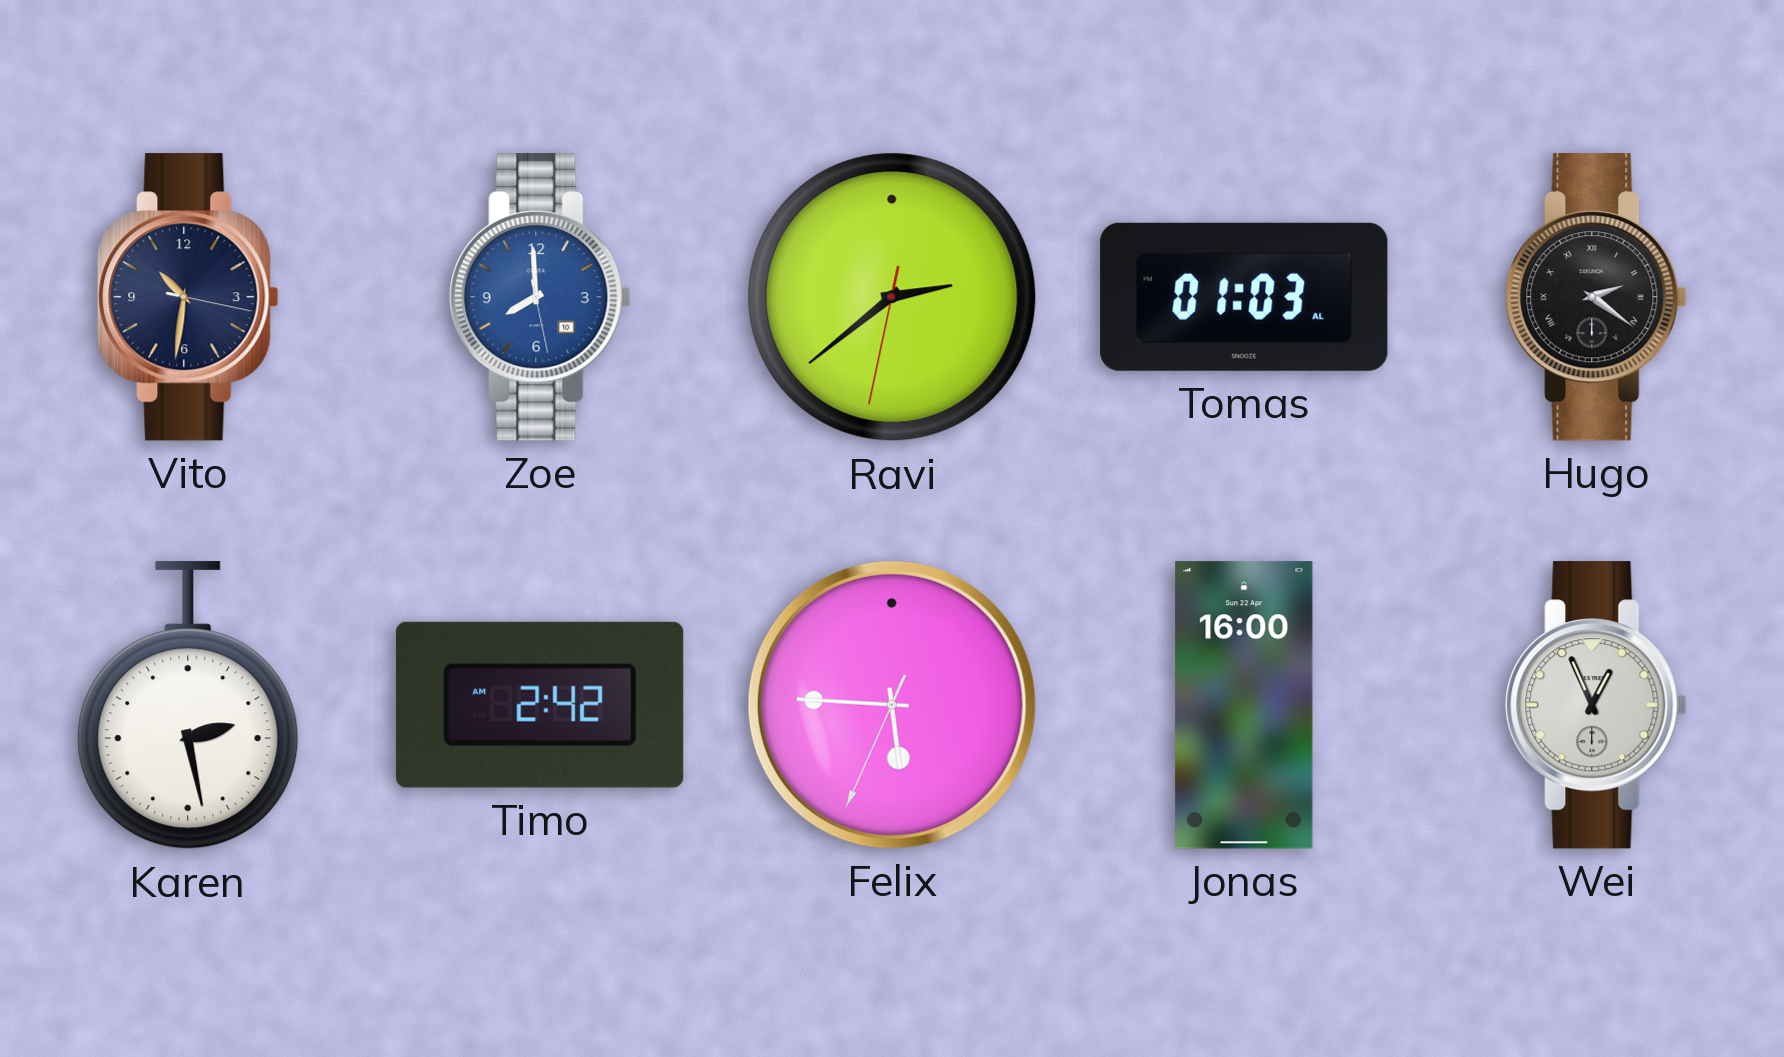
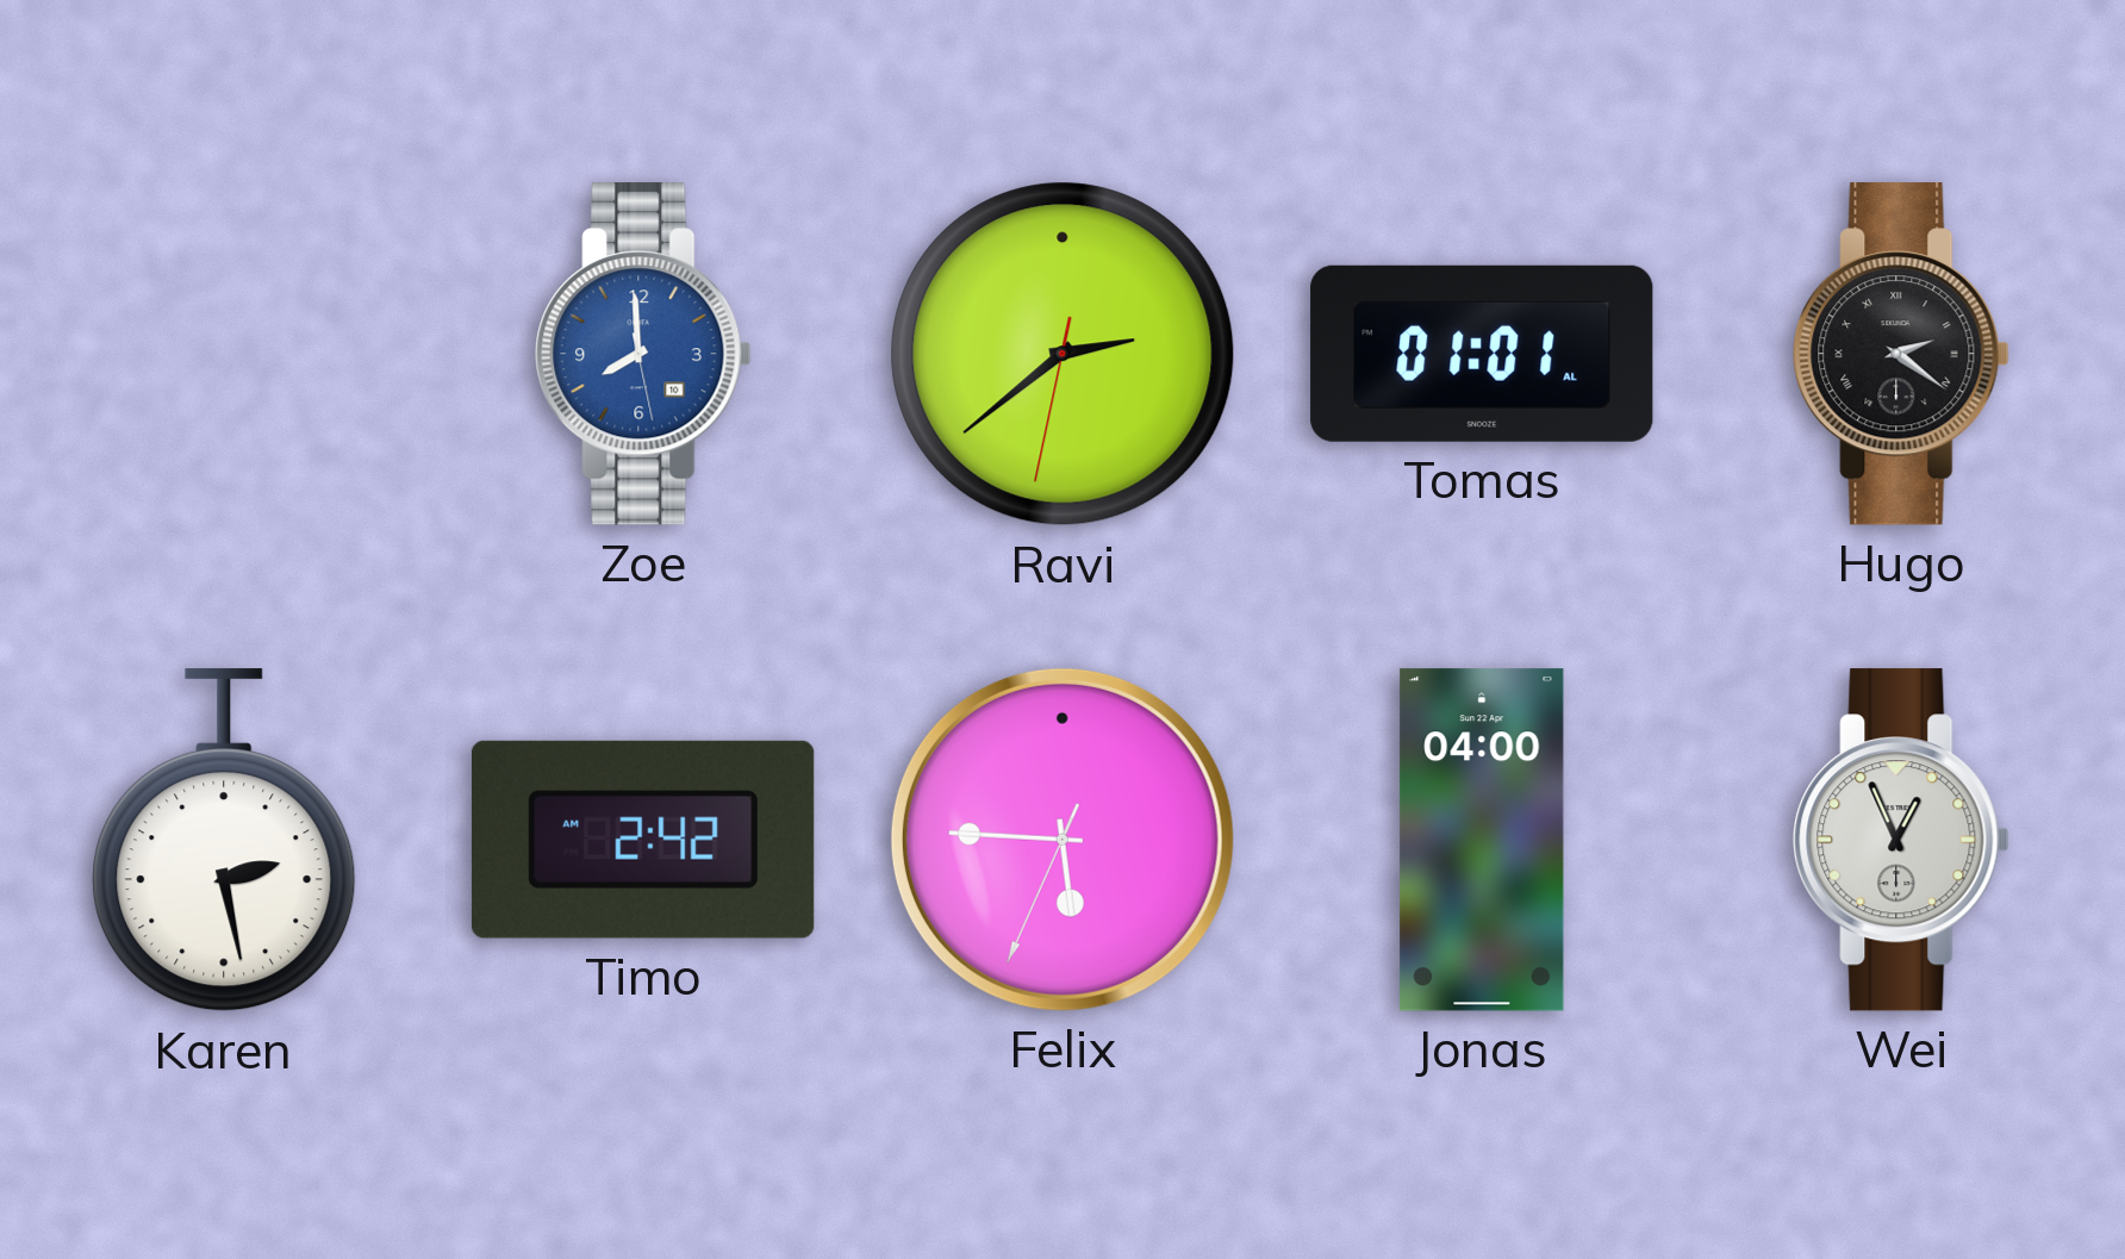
Vito: 10:31 -> none (188, 297)
Tomas: 01:03 -> 01:01 (1482, 354)
Jonas: 16:00 -> 04:00 (1482, 840)
